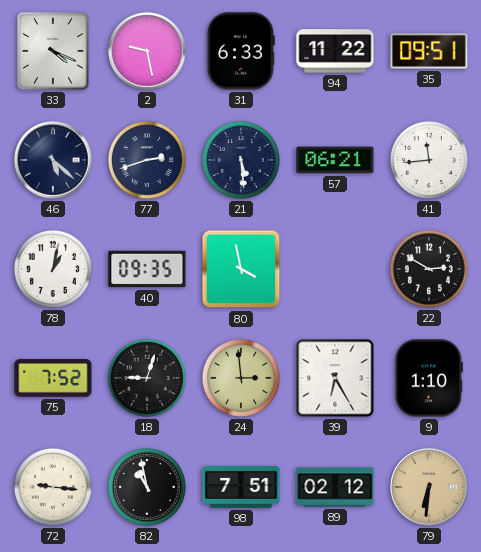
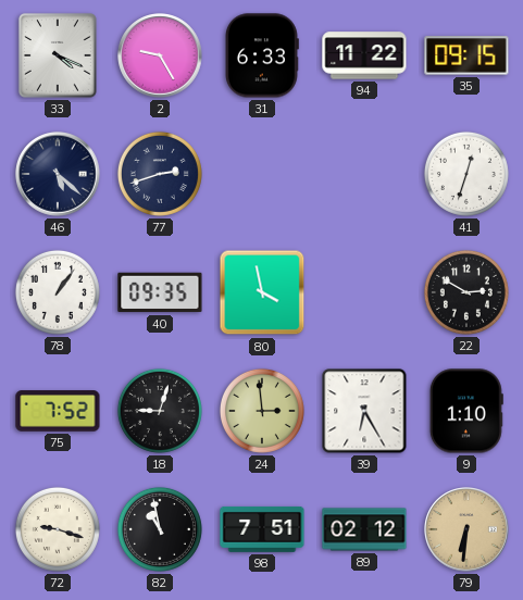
2: 9:28 -> 9:25 (160, 55)
35: 09:51 -> 09:15 (466, 55)
21: 5:29 -> none (241, 160)
57: 06:21 -> none (335, 160)
41: 11:44 -> 12:33 (466, 174)
78: 1:02 -> 1:06 (58, 292)
72: 9:16 -> 9:18 (58, 529)
